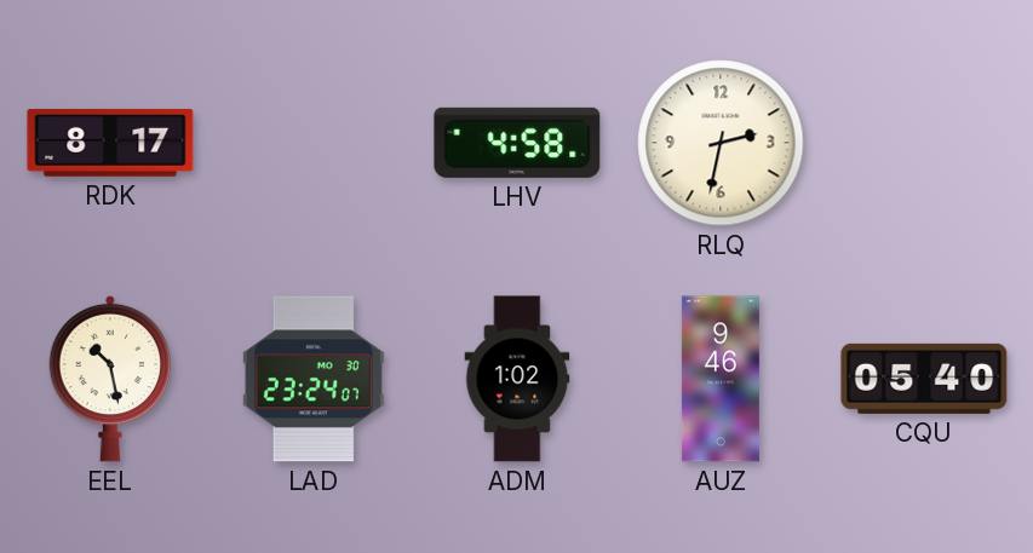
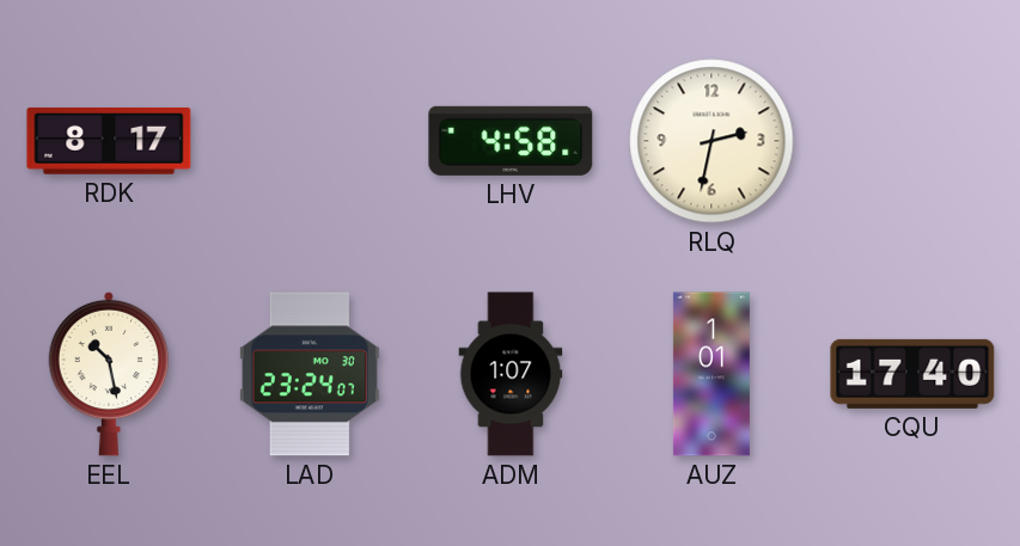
ADM: 1:02 -> 1:07 (511, 374)
AUZ: 9:46 -> 1:01 (711, 374)
CQU: 05:40 -> 17:40 (912, 374)
